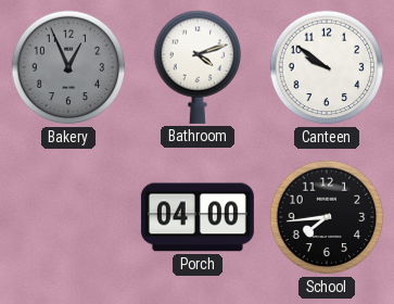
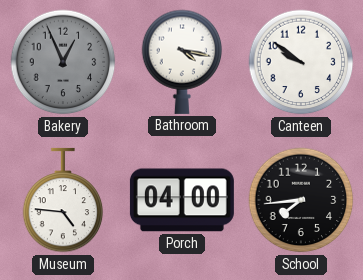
Bathroom: 4:12 -> 4:17 (182, 62)
Museum: none -> 4:46 (63, 200)
